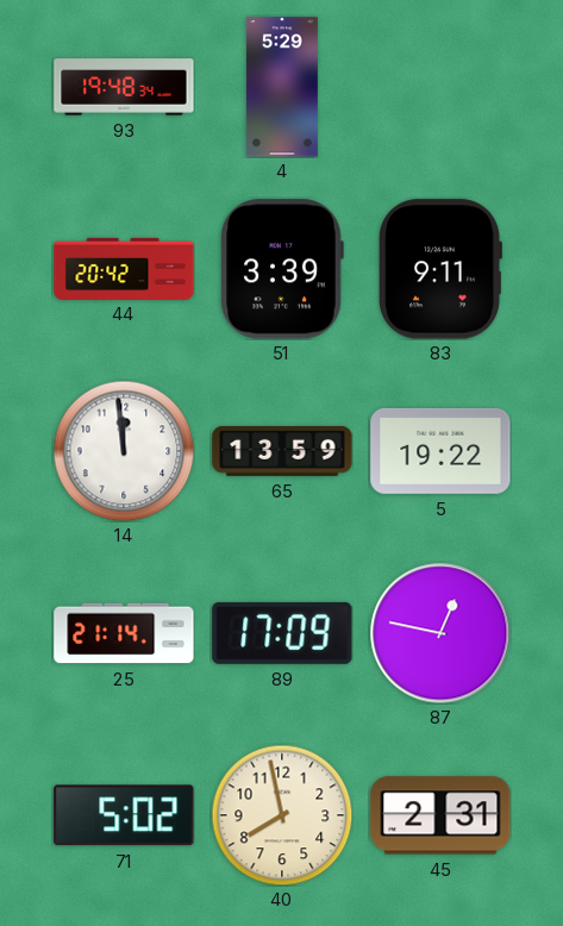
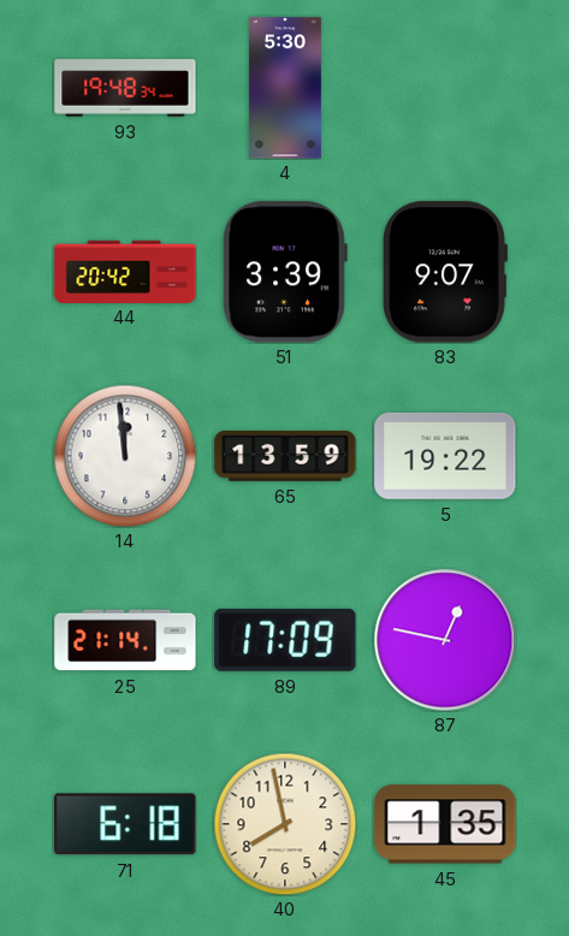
4: 5:29 -> 5:30 (285, 88)
83: 9:11 -> 9:07 (445, 272)
71: 5:02 -> 6:18 (125, 824)
45: 2:31 -> 1:35 (445, 824)
